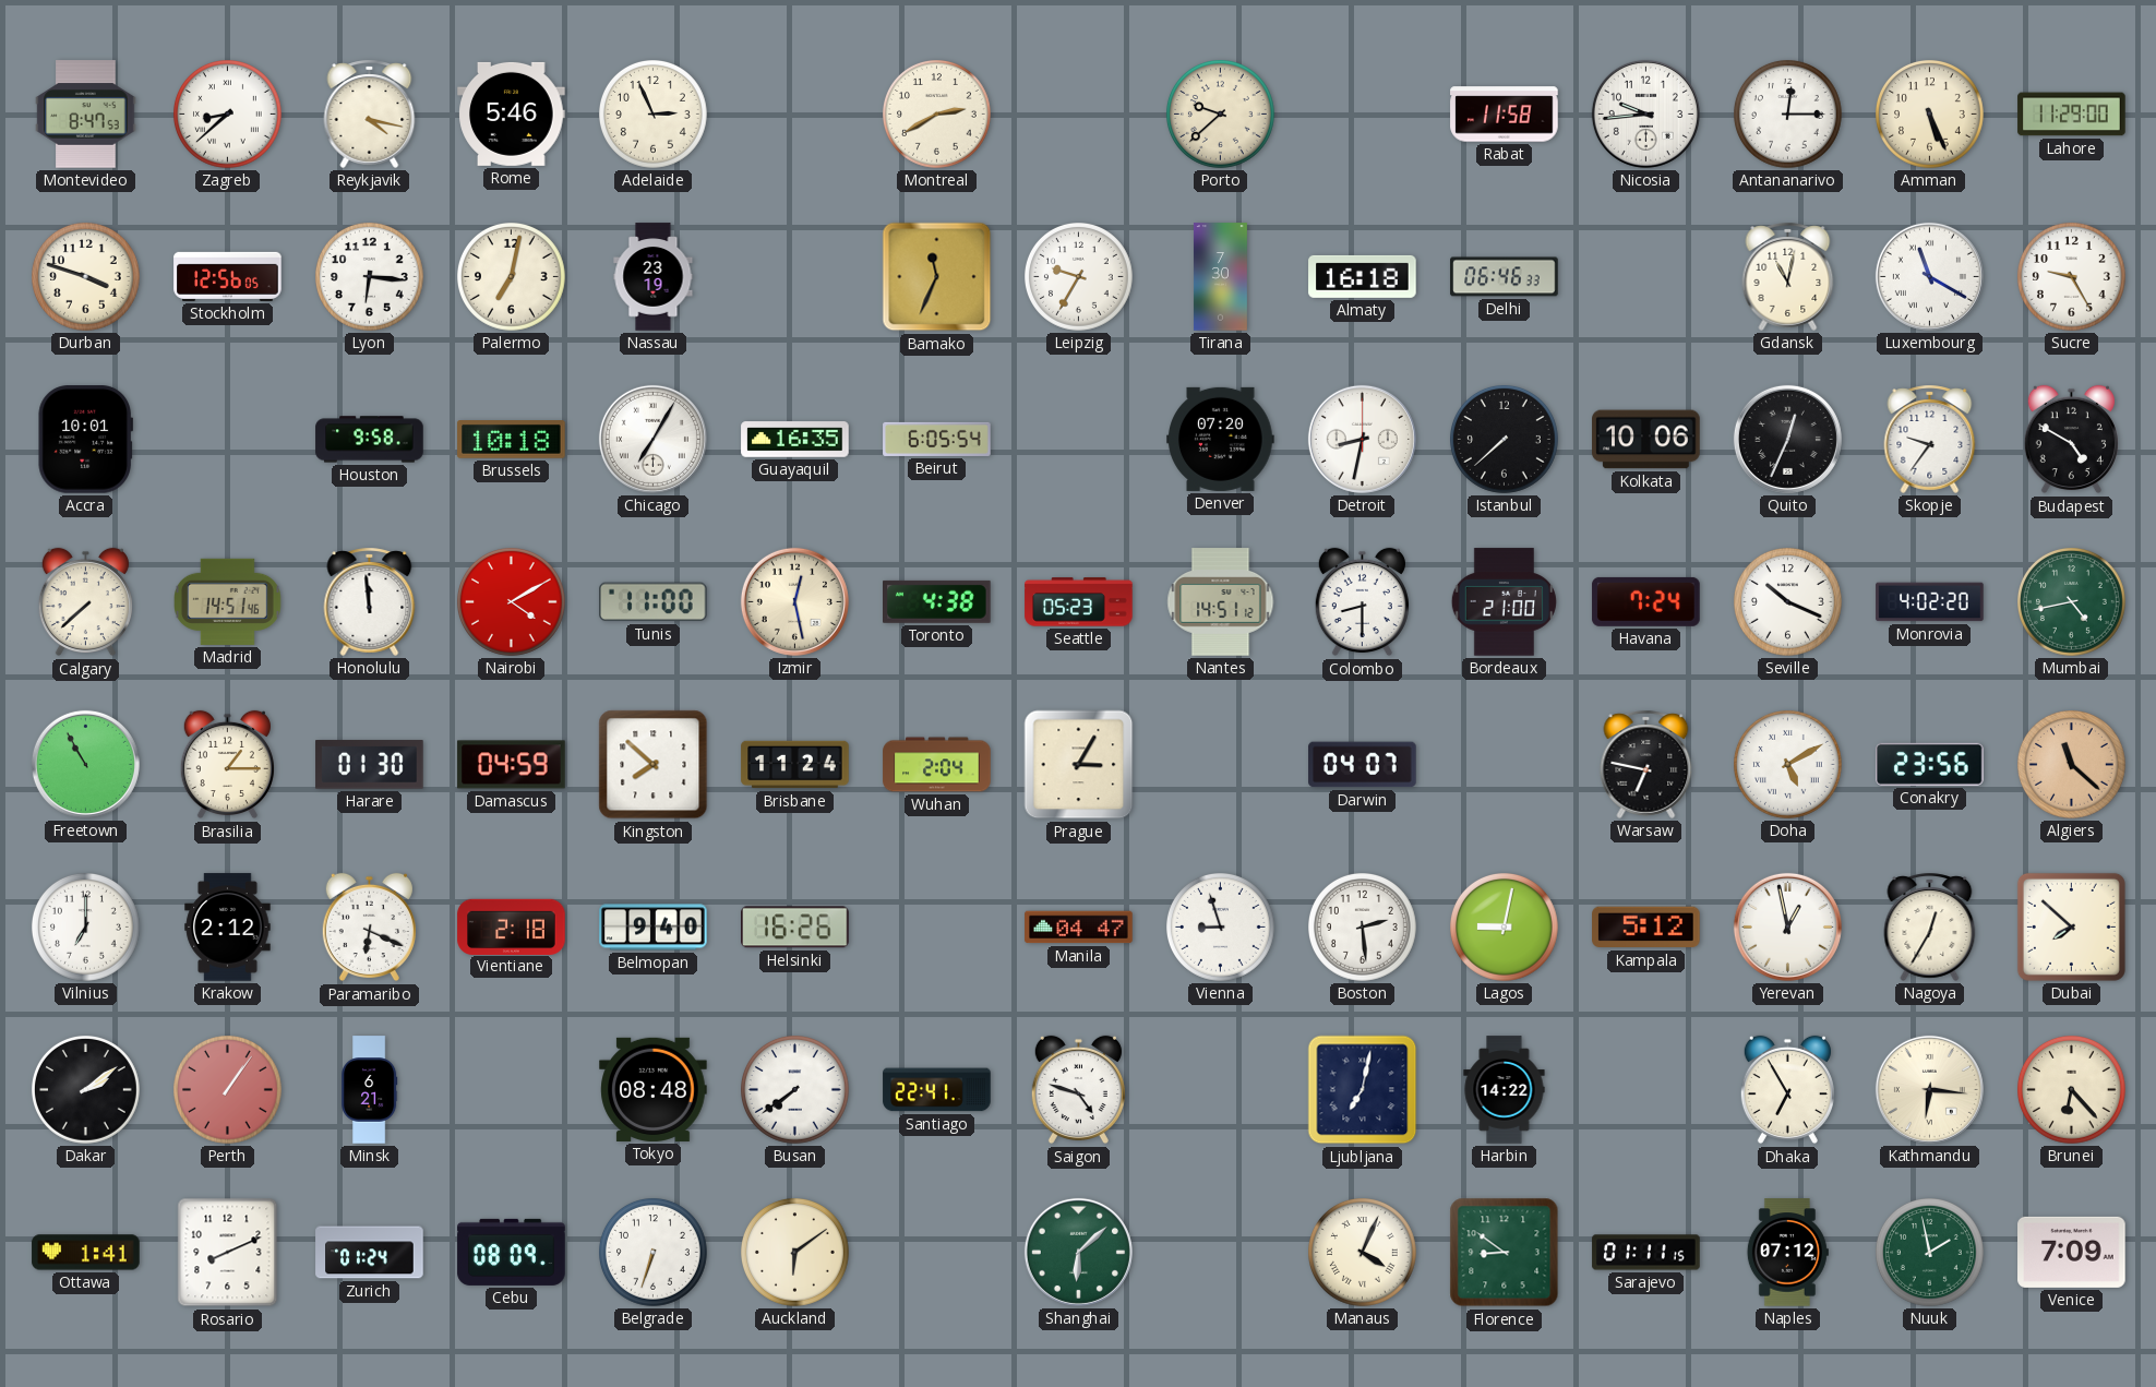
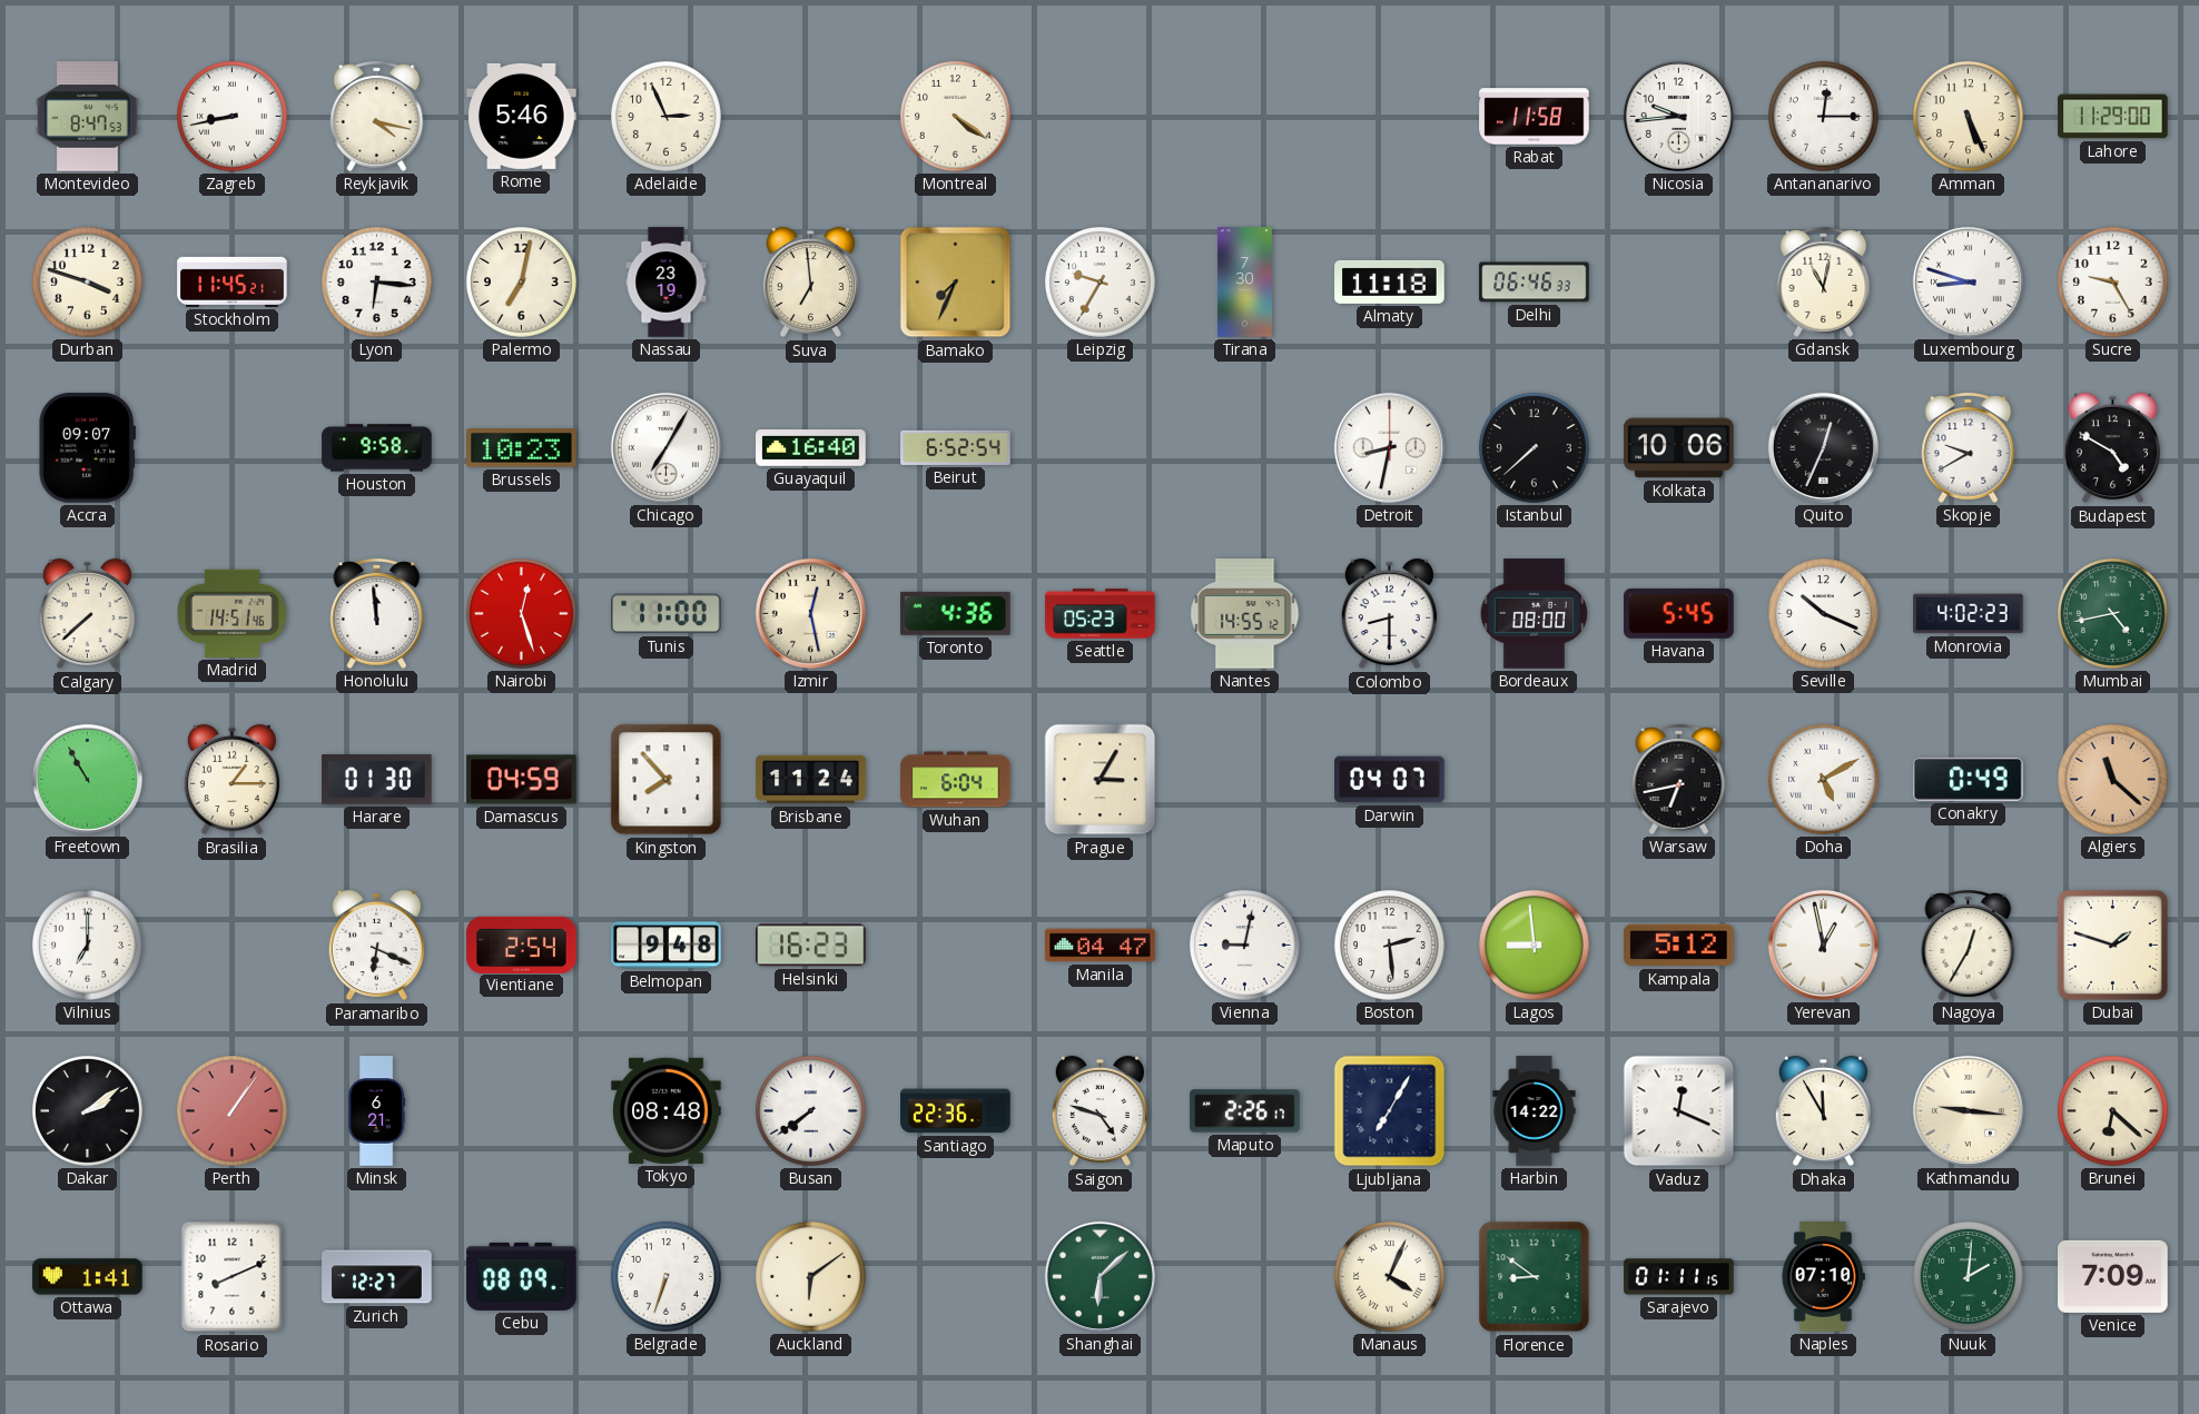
Zagreb: 8:38 -> 8:43 (233, 117)
Montreal: 2:40 -> 4:21 (956, 117)
Porto: 9:38 -> none (1221, 115)
Stockholm: 12:56 -> 11:45 (233, 281)
Suva: none -> 6:59 (810, 283)
Bamako: 11:34 -> 7:34 (956, 283)
Almaty: 16:18 -> 11:18 (1390, 281)
Luxembourg: 11:20 -> 8:48 (1968, 281)
Accra: 10:01 -> 09:07 (87, 448)
Brussels: 10:18 -> 10:23 (522, 448)
Guayaquil: 16:35 -> 16:40 (811, 448)
Beirut: 6:05 -> 6:52 (956, 447)
Denver: 07:20 -> none (1221, 439)
Skopje: 9:36 -> 9:40 (1969, 447)
Nairobi: 4:10 -> 12:27 (522, 614)
Toronto: 4:38 -> 4:36 (956, 613)
Nantes: 14:51 -> 14:55 (1245, 614)
Bordeaux: 21:00 -> 08:00 (1534, 614)
Havana: 7:24 -> 5:45 (1679, 613)
Monrovia: 4:02:20 -> 4:02:23 (1969, 614)
Kingston: 7:52 -> 7:53 (667, 780)
Wuhan: 2:04 -> 6:04 (956, 780)
Warsaw: 6:47 -> 6:43 (1679, 779)
Conakry: 23:56 -> 0:49 (1969, 779)
Krakow: 2:12 -> none (228, 928)
Vientiane: 2:18 -> 2:54 (522, 945)
Belmopan: 9:40 -> 9:48 (667, 946)
Helsinki: 16:26 -> 16:23 (811, 946)
Vienna: 8:57 -> 9:02 (1245, 946)
Lagos: 9:02 -> 8:59 (1535, 946)
Dubai: 7:52 -> 1:48 (2112, 945)
Santiago: 22:41 -> 22:36 (956, 1111)
Maputo: none -> 2:26 (1245, 1111)
Ljubljana: 7:02 -> 7:05 (1390, 1111)
Vaduz: none -> 12:19 (1679, 1111)
Dhaka: 6:55 -> 11:55 (1823, 1111)
Kathmandu: 6:16 -> 9:16 (1968, 1110)
Brunei: 6:23 -> 6:22 (2113, 1111)
Zurich: 01:24 -> 12:27 (377, 1277)
Naples: 07:12 -> 07:10 (1823, 1277)
Nuuk: 1:58 -> 2:01 (1969, 1277)
